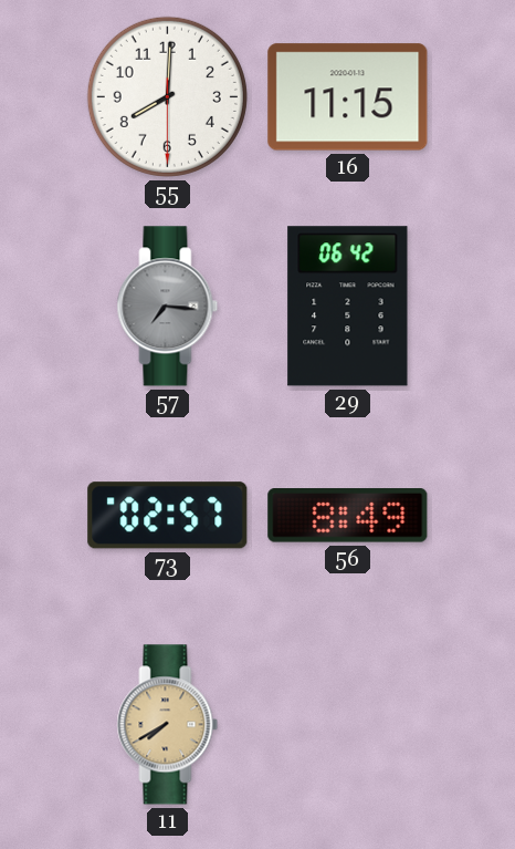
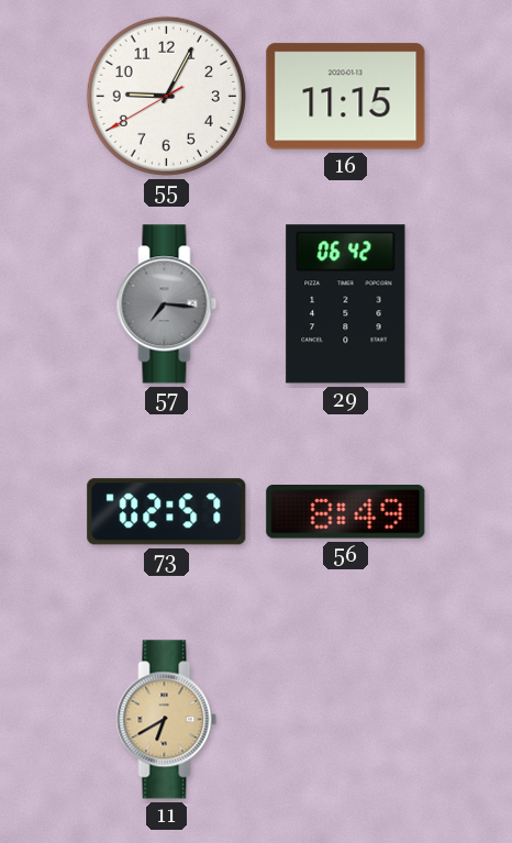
55: 8:00 -> 9:04 (166, 96)
11: 7:40 -> 6:40 (167, 720)
